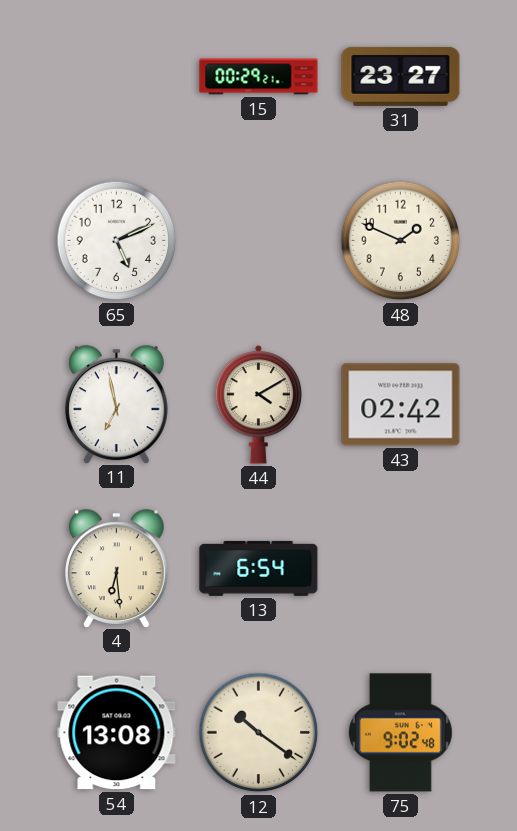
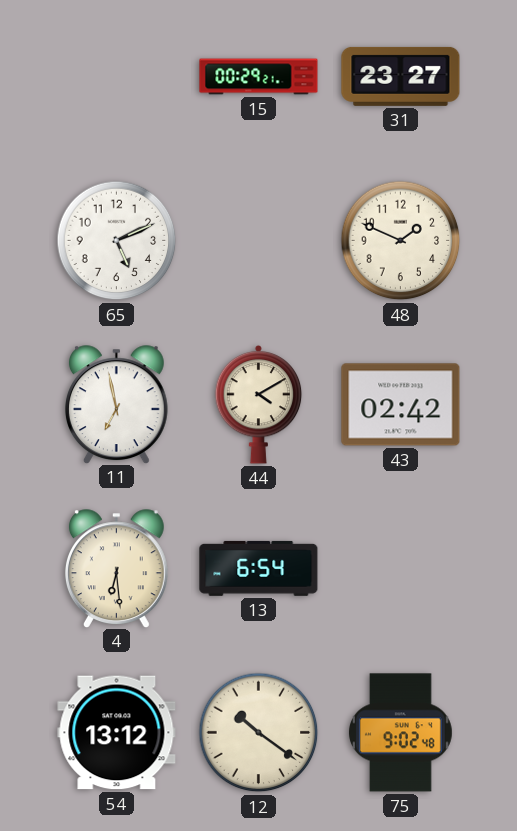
54: 13:08 -> 13:12 (117, 733)
